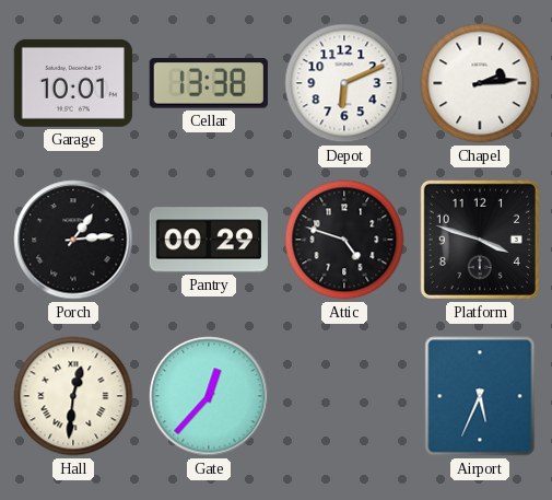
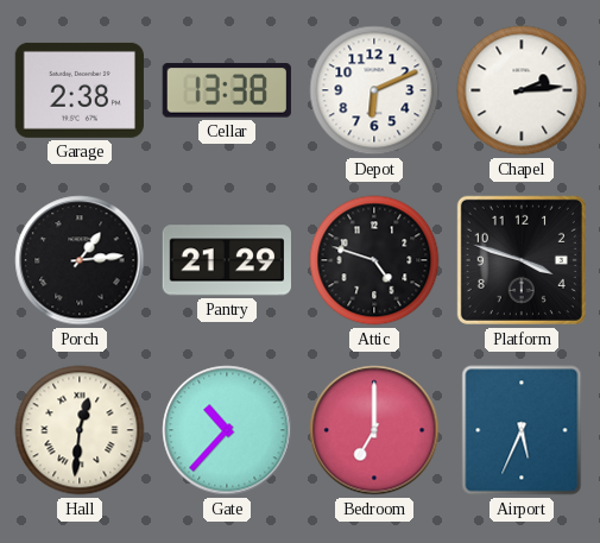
Garage: 10:01 -> 2:38 (80, 90)
Pantry: 00:29 -> 21:29 (226, 260)
Gate: 12:37 -> 10:37 (227, 430)
Bedroom: none -> 7:00 (374, 430)
